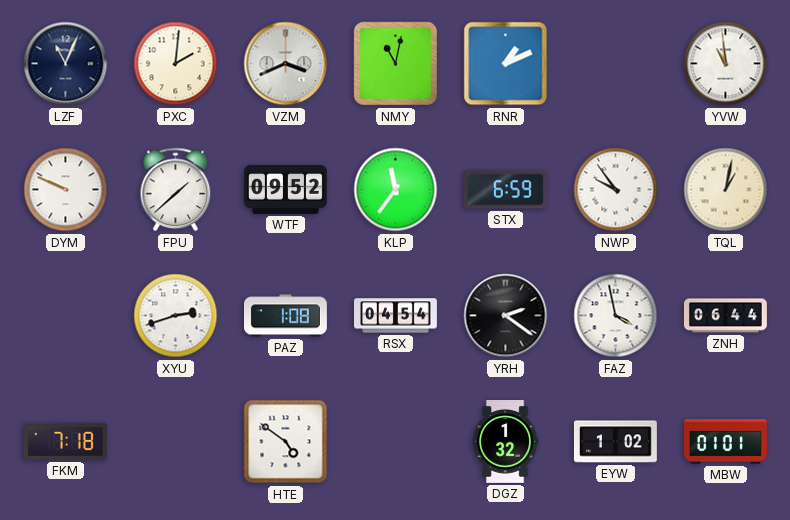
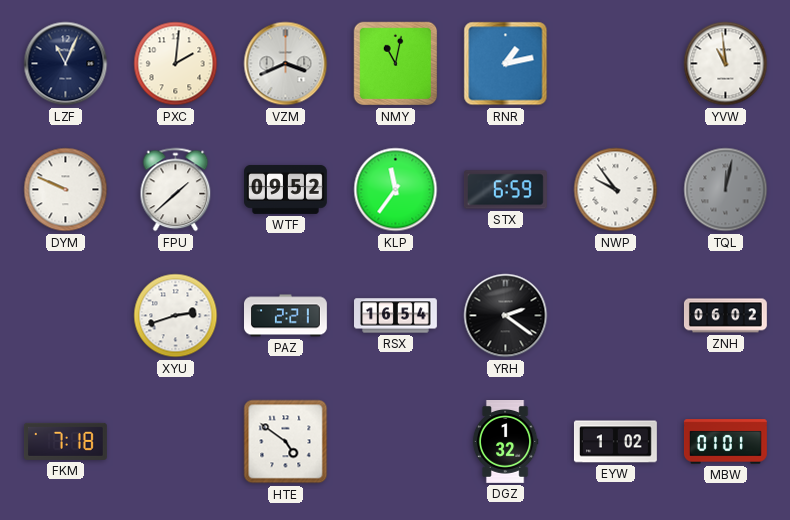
RNR: 1:11 -> 1:13 (506, 64)
TQL: 1:02 -> 12:02 (726, 190)
TQL dial: cream -> grey (726, 190)
PAZ: 1:08 -> 2:21 (286, 316)
RSX: 04:54 -> 16:54 (396, 316)
FAZ: 3:58 -> none (616, 316)
ZNH: 06:44 -> 06:02 (725, 316)
